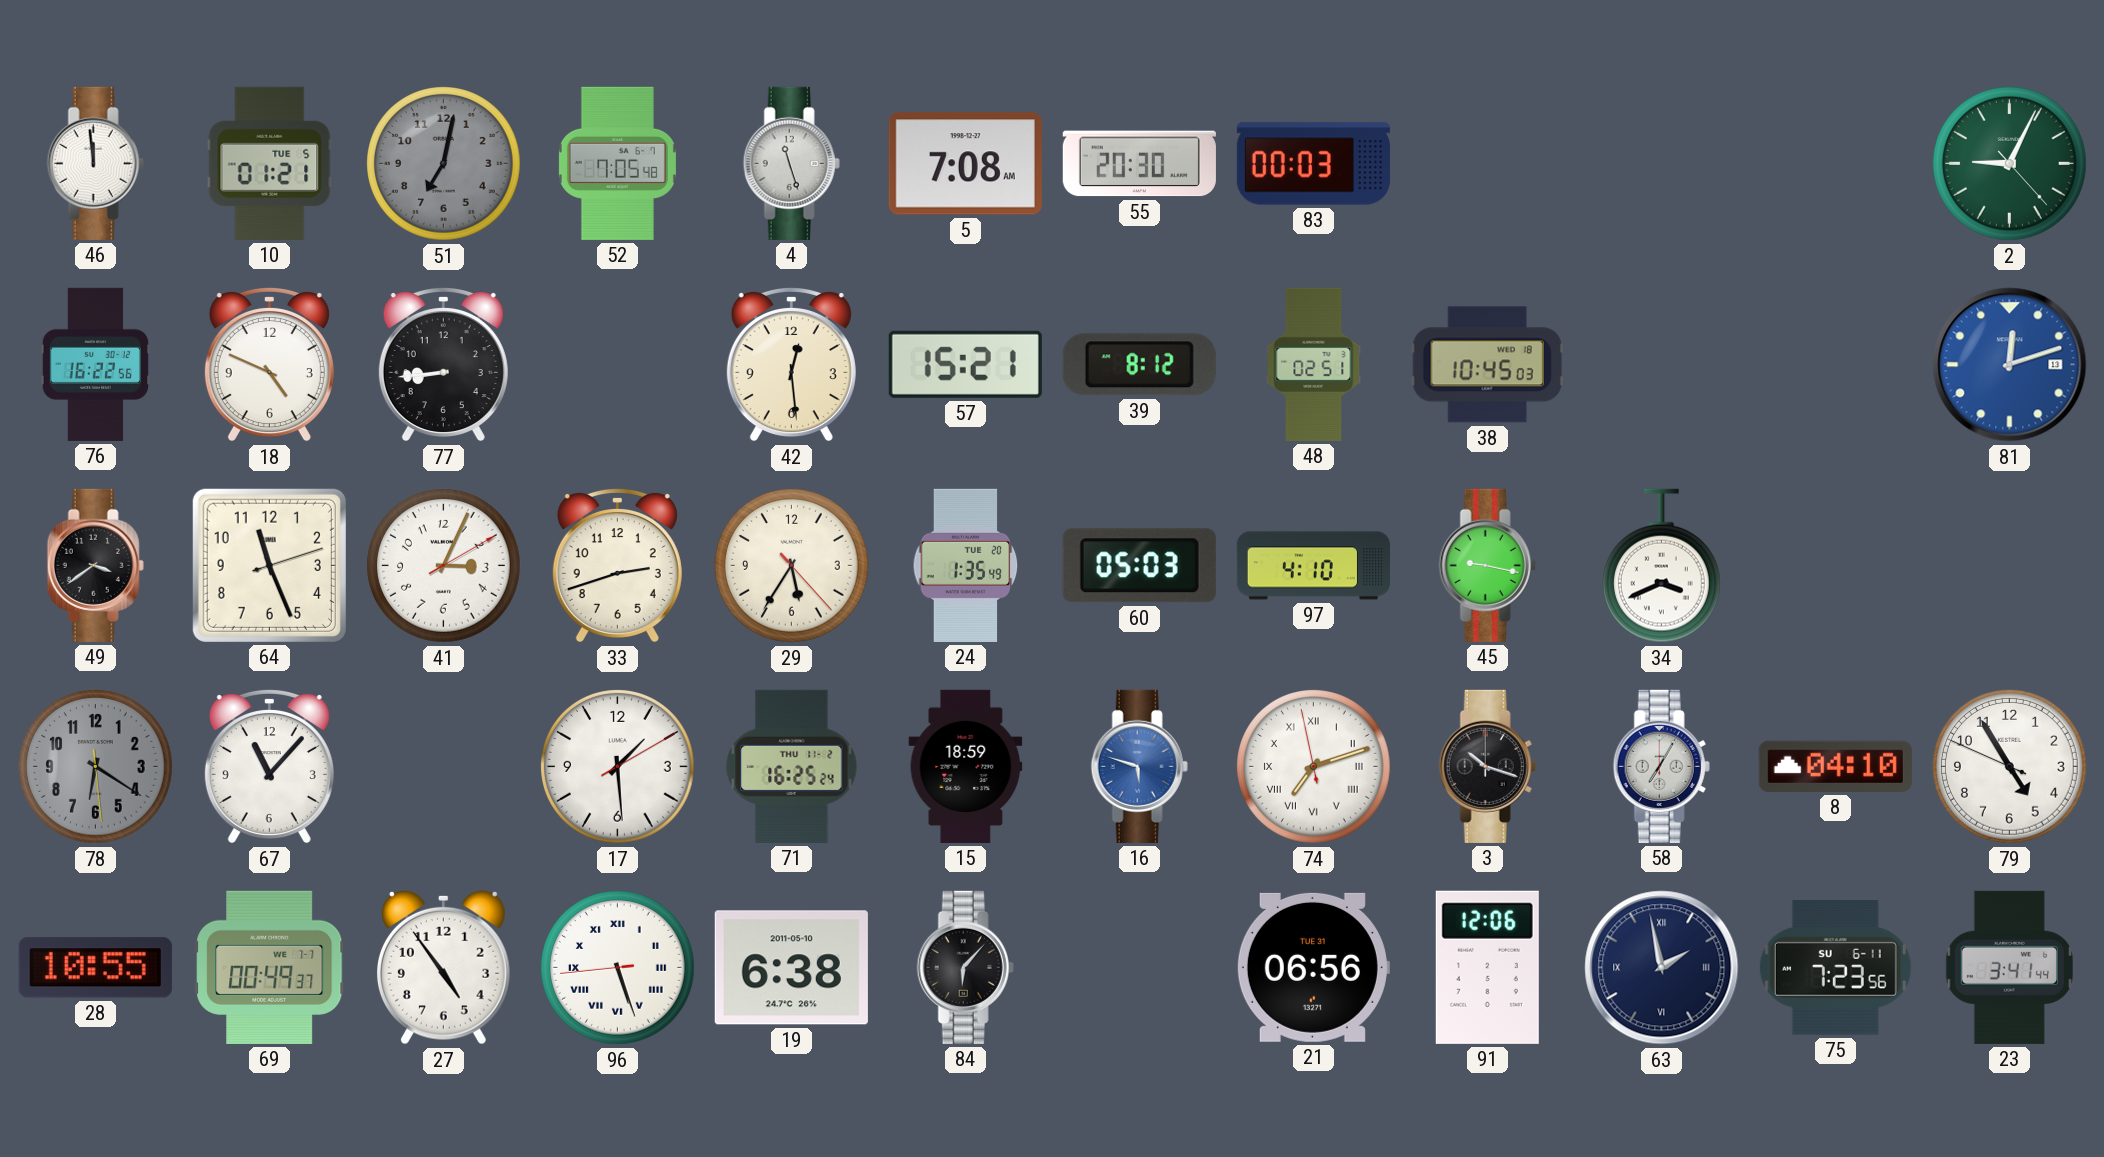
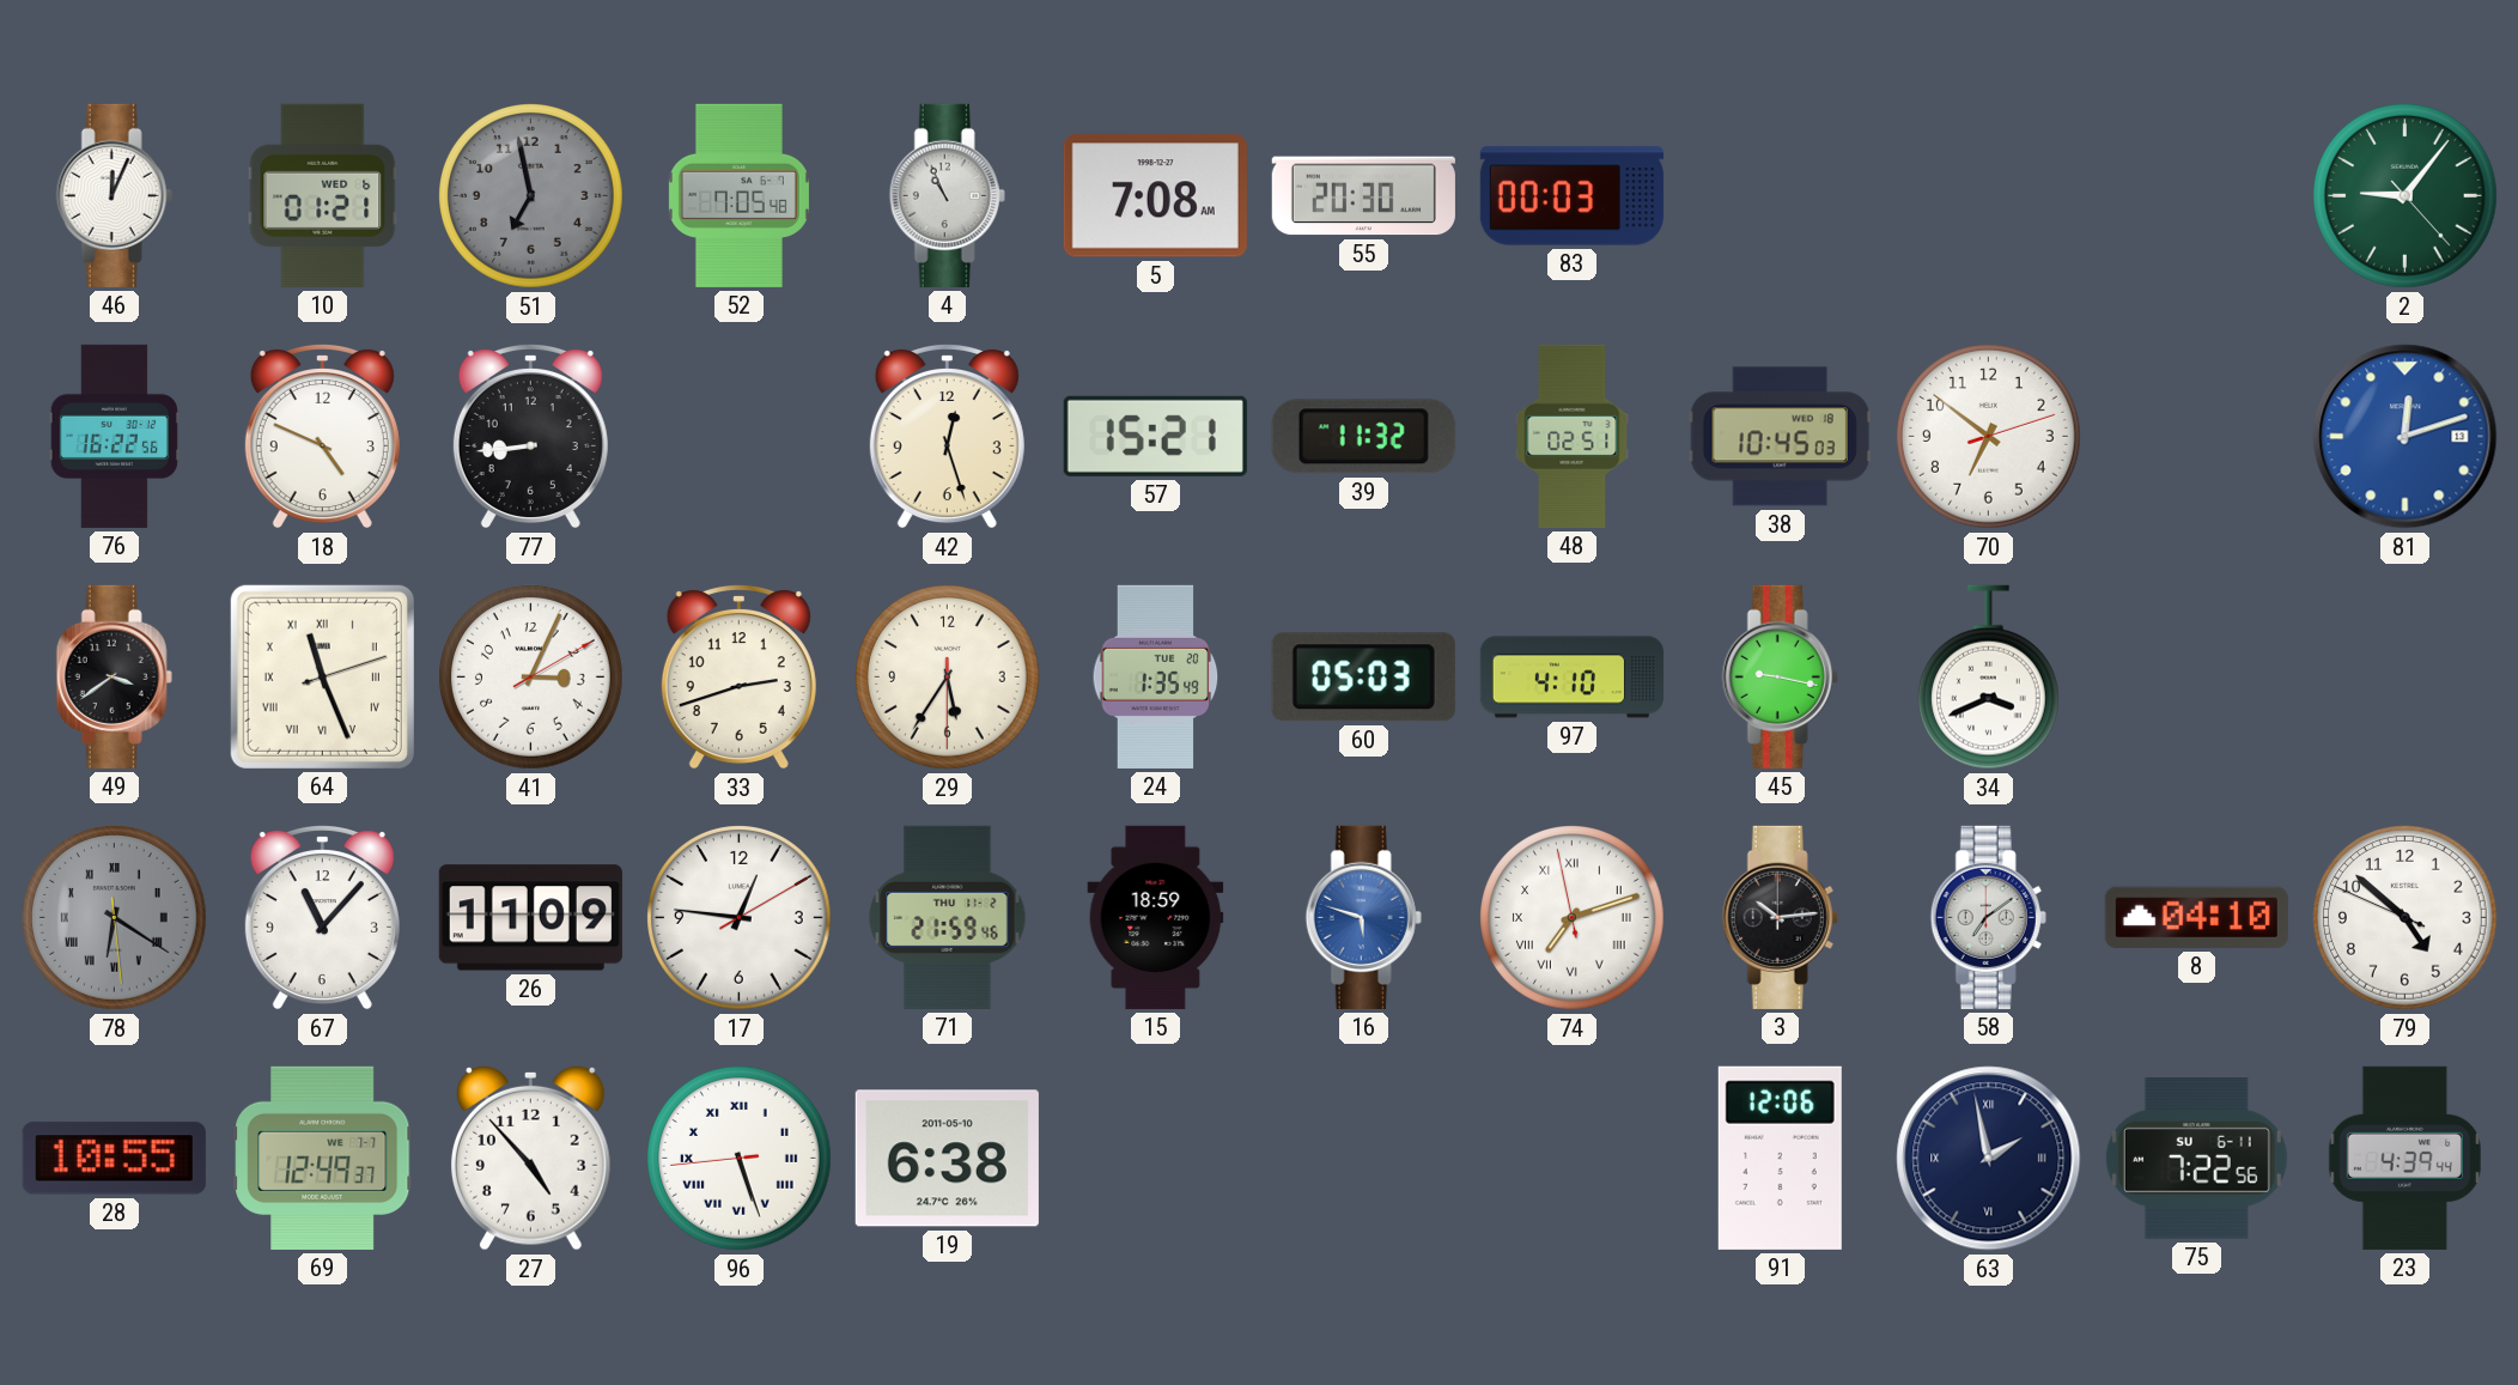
46: 11:59 -> 12:04 (114, 195)
10 date: TUE 5 -> WED 6 (323, 195)
51: 7:02 -> 6:58 (531, 196)
4: 11:27 -> 10:56 (947, 195)
2: 9:04 -> 9:06 (2406, 196)
42: 12:29 -> 12:27 (947, 436)
39: 8:12 -> 11:32 (1363, 437)
70: none -> 6:51 (1989, 437)
64 numerals: Arabic -> Roman (322, 676)
29: 5:35:23 -> 5:35:30 (948, 678)
78 numerals: Arabic -> Roman (115, 918)
26: none -> 11:09 (530, 918)
17: 1:29 -> 12:46 (740, 918)
71: 16:25 -> 21:59 (948, 917)
3: 10:18 -> 10:14 (1780, 917)
58: 7:05 -> 7:09 (1988, 917)
79: 4:54 -> 4:51 (2406, 918)
69: 00:49 -> 12:49 (323, 1158)
27: 4:54 -> 4:53 (530, 1158)
84: 6:07 -> none (965, 967)
21: 06:56 -> none (1313, 967)
75: 7:23 -> 7:22 (2196, 1159)
23: 3:41 -> 4:39 (2404, 1158)
